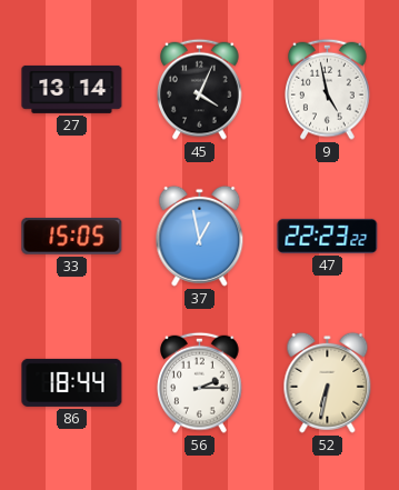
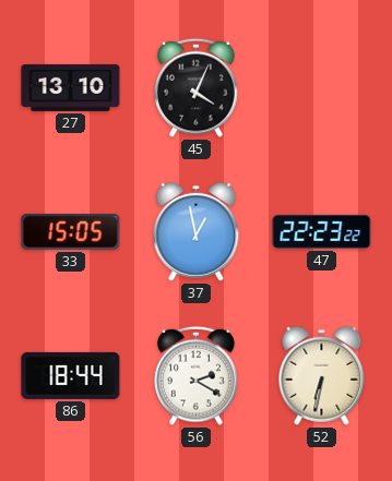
27: 13:14 -> 13:10 (71, 87)
9: 4:58 -> none (328, 89)
56: 2:15 -> 2:20 (197, 375)
